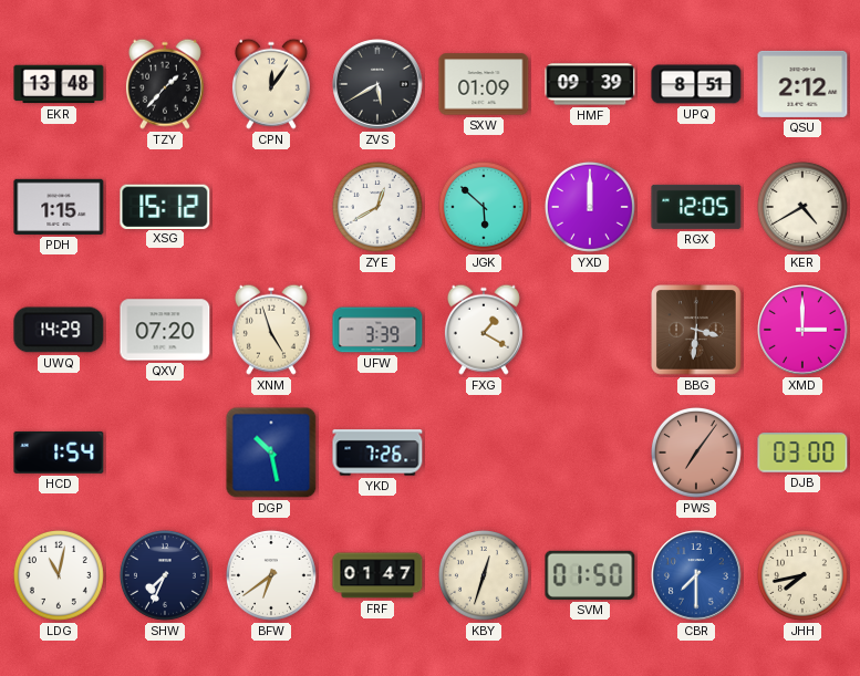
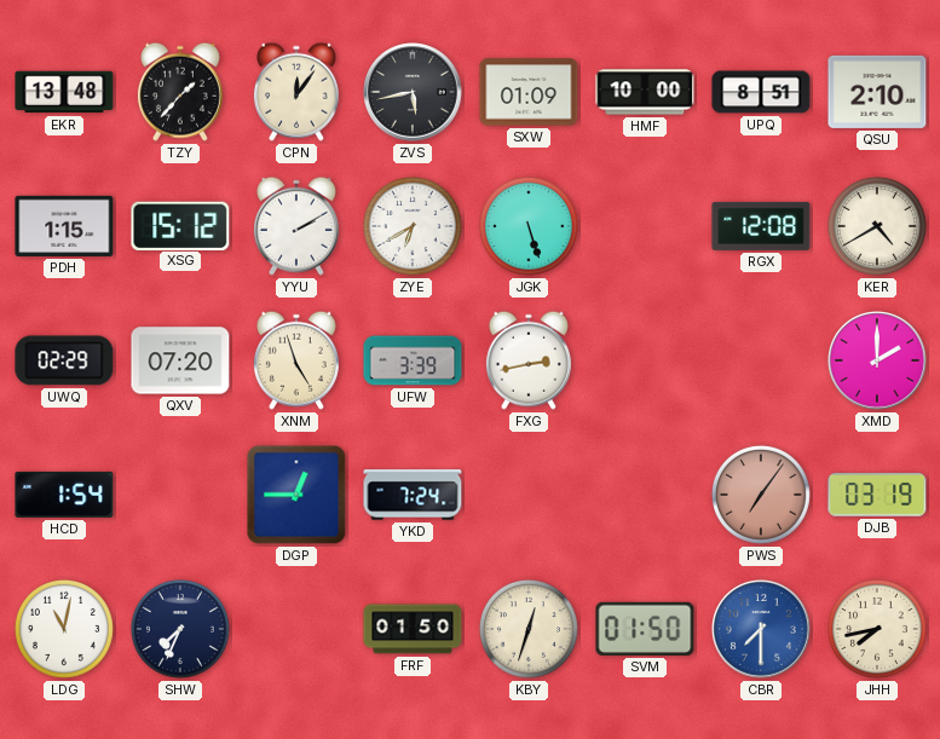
ZVS: 5:40 -> 5:43 (413, 92)
HMF: 09:39 -> 10:00 (645, 92)
QSU: 2:12 -> 2:10 (877, 92)
YYU: none -> 2:10 (296, 226)
ZYE: 12:40 -> 6:40 (413, 226)
JGK: 5:52 -> 5:27 (529, 226)
YXD: 12:00 -> none (590, 207)
RGX: 12:05 -> 12:08 (761, 226)
UWQ: 14:29 -> 02:29 (64, 360)
FXG: 1:20 -> 2:43 (529, 360)
BBG: 3:31 -> none (696, 330)
XMD: 3:00 -> 2:00 (877, 360)
DGP: 10:28 -> 12:45 (296, 495)
YKD: 7:26 -> 7:24 (413, 495)
DJB: 03:00 -> 03:19 (877, 495)
BFW: 6:39 -> none (271, 575)
FRF: 01:47 -> 01:50 (413, 629)
